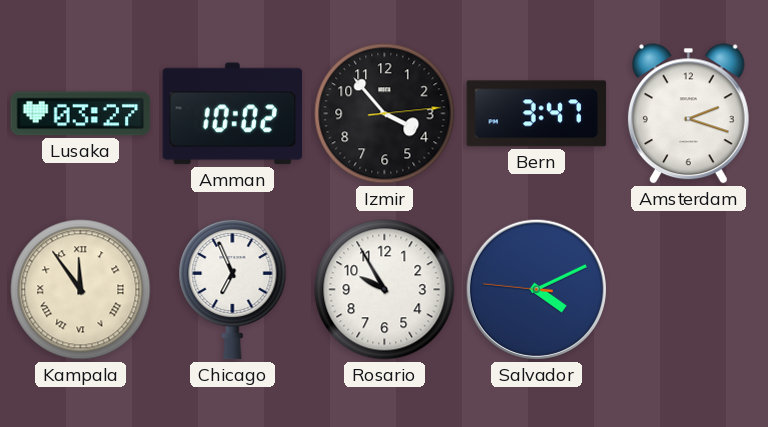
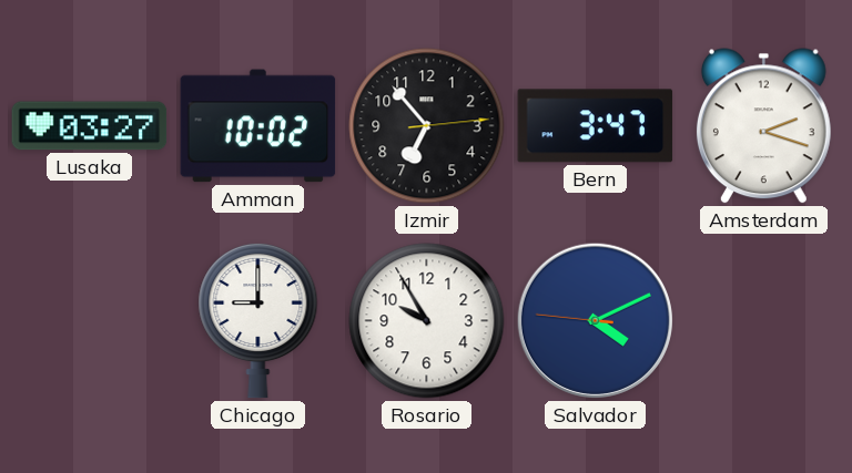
Izmir: 3:53 -> 6:53 (427, 126)
Kampala: 11:54 -> none (81, 290)
Chicago: 6:56 -> 9:00 (258, 320)
